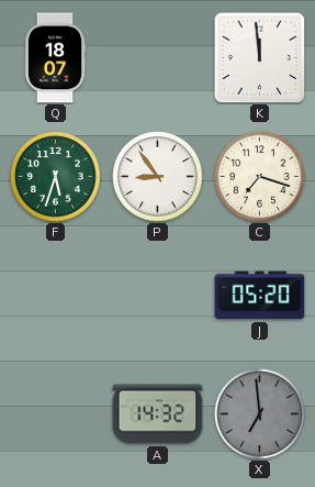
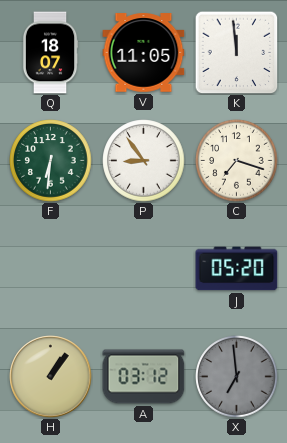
V: none -> 11:05 (144, 53)
F: 5:33 -> 6:31 (51, 161)
H: none -> 1:06 (51, 377)
A: 14:32 -> 03:12 (144, 377)
